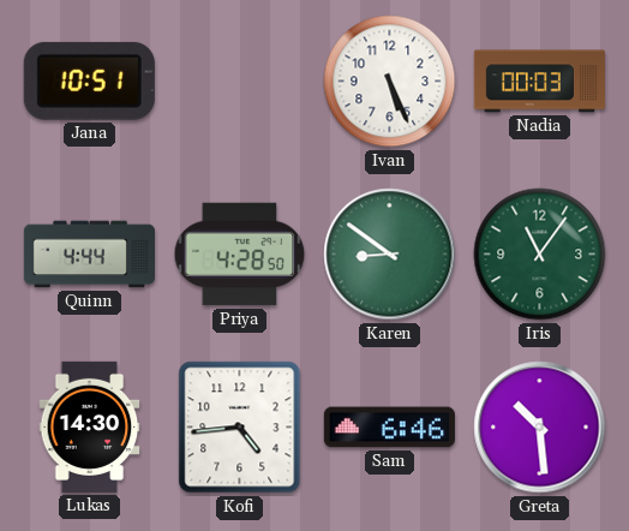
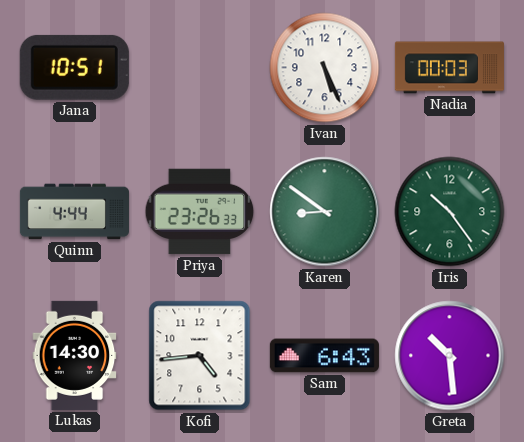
Priya: 4:28 -> 23:26 (200, 212)
Iris: 11:06 -> 10:24 (450, 212)
Sam: 6:46 -> 6:43 (324, 356)
